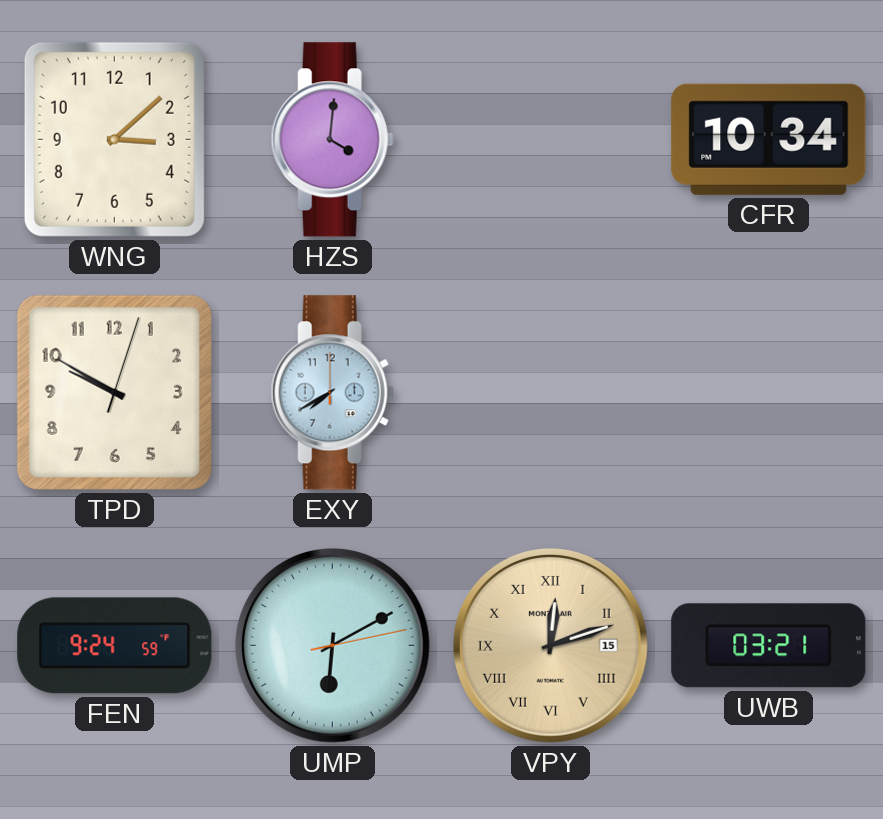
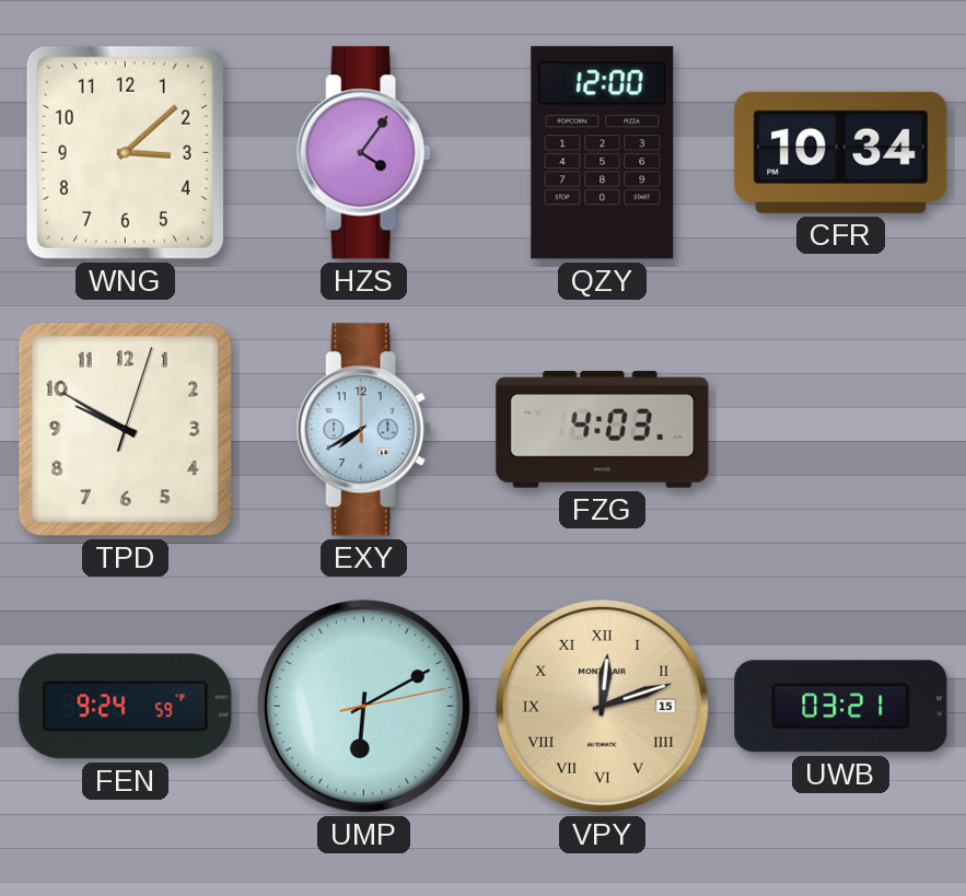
HZS: 4:01 -> 4:06 (363, 153)
QZY: none -> 12:00 (603, 153)
FZG: none -> 4:03 (603, 430)
